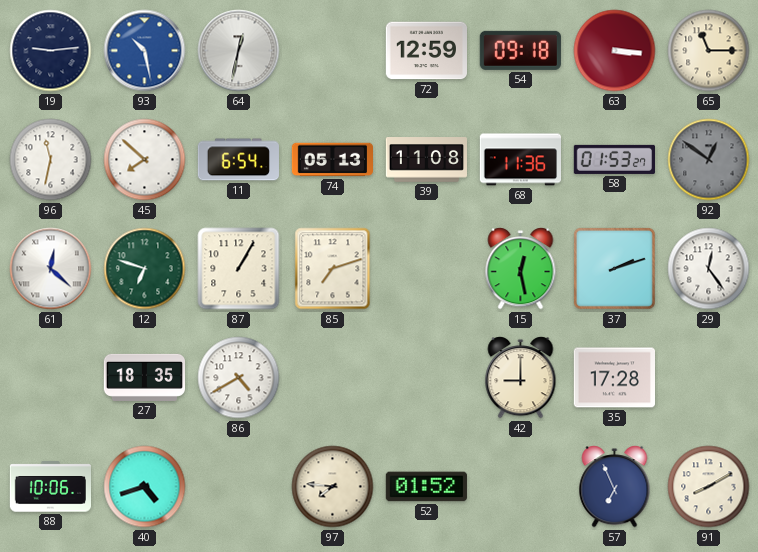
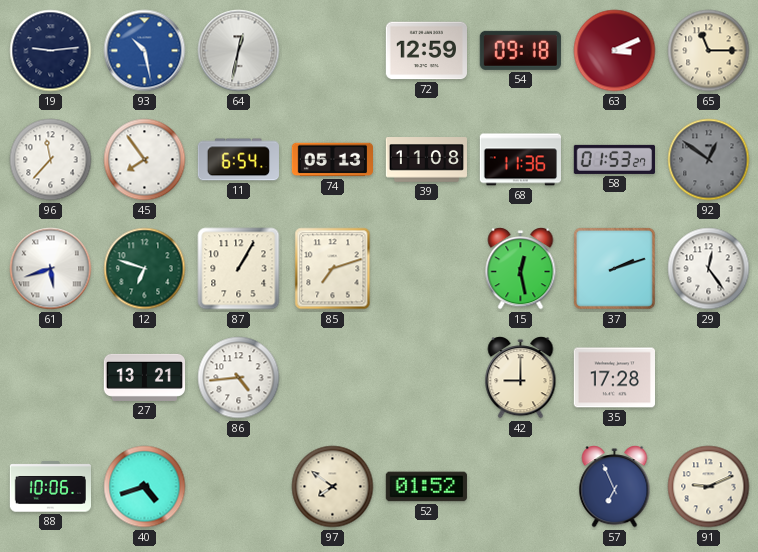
63: 3:16 -> 3:11 (615, 51)
96: 11:32 -> 11:37 (51, 160)
45: 7:52 -> 7:54 (145, 160)
61: 12:22 -> 5:42 (51, 269)
27: 18:35 -> 13:21 (144, 377)
86: 4:40 -> 4:44 (239, 378)
97: 7:46 -> 7:51 (333, 487)
91: 8:10 -> 9:11 (709, 487)
